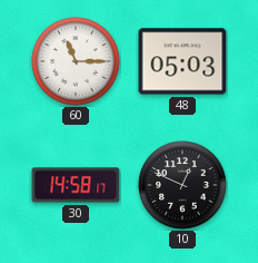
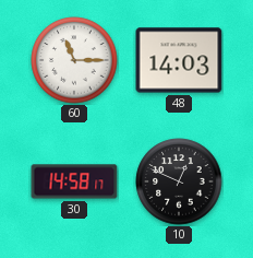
48: 05:03 -> 14:03 (179, 60)
